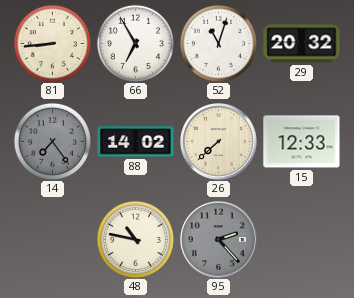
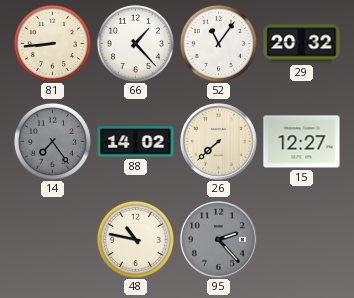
66: 6:55 -> 1:23 (135, 43)
52: 11:03 -> 11:06 (218, 43)
15: 12:33 -> 12:27 (302, 142)
